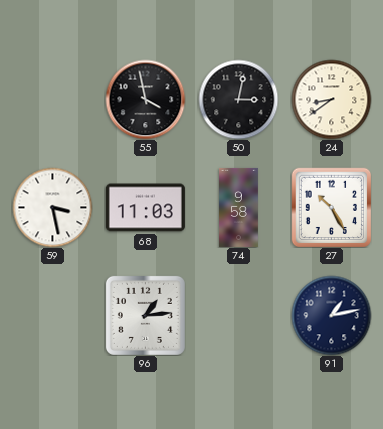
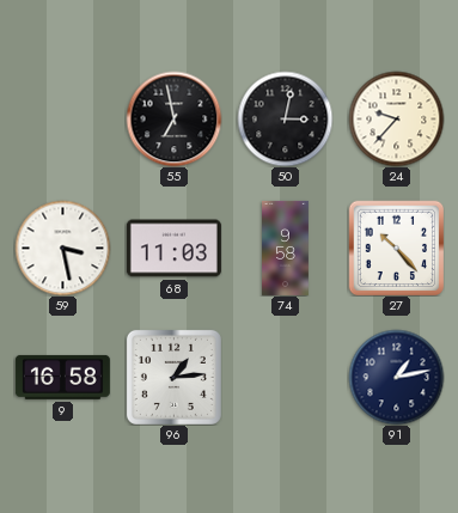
55: 3:58 -> 6:58 (173, 118)
24: 8:39 -> 9:37 (396, 118)
27: 10:25 -> 10:23 (396, 248)
9: none -> 16:58 (62, 377)
